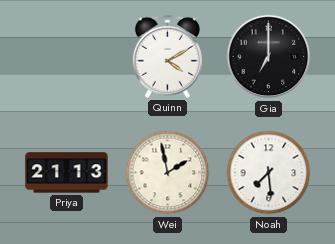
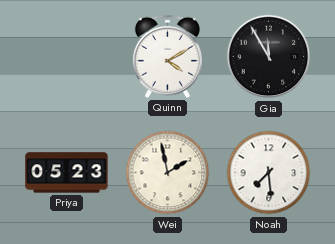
Gia: 7:00 -> 11:55 (269, 57)
Priya: 21:13 -> 05:23 (67, 173)
